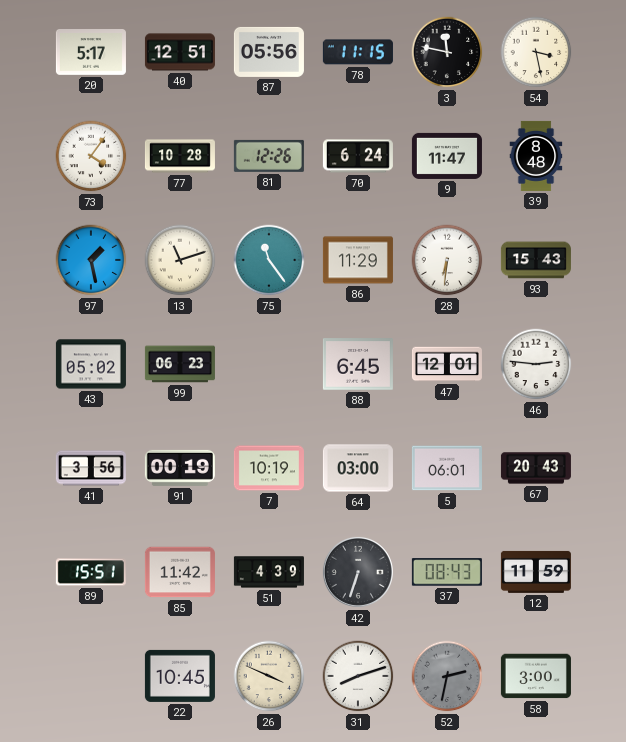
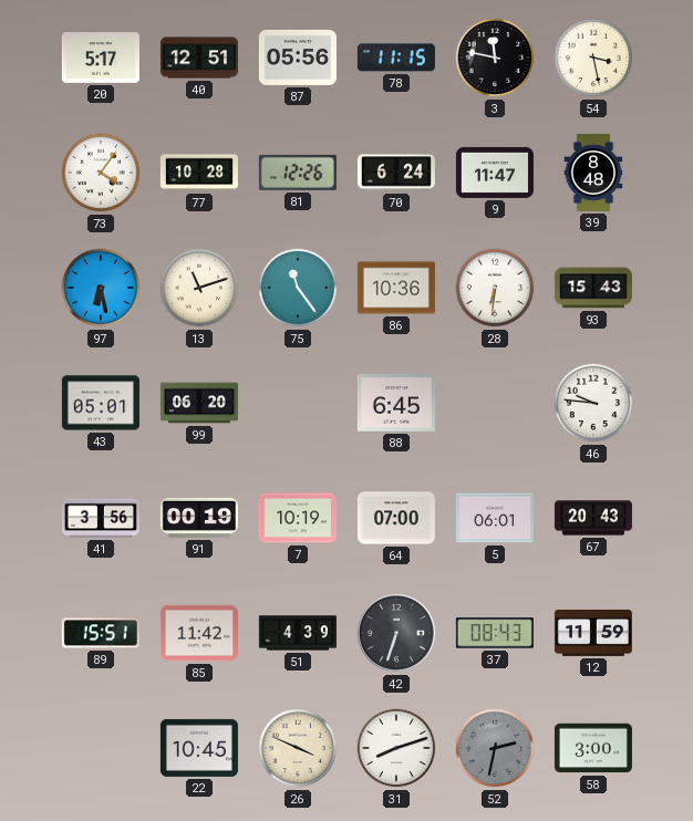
97: 1:28 -> 6:28 (101, 288)
86: 11:29 -> 10:36 (396, 288)
43: 05:02 -> 05:01 (101, 403)
99: 06:23 -> 06:20 (199, 403)
47: 12:01 -> none (447, 364)
46: 2:46 -> 9:46 (593, 403)
64: 03:00 -> 07:00 (396, 518)
